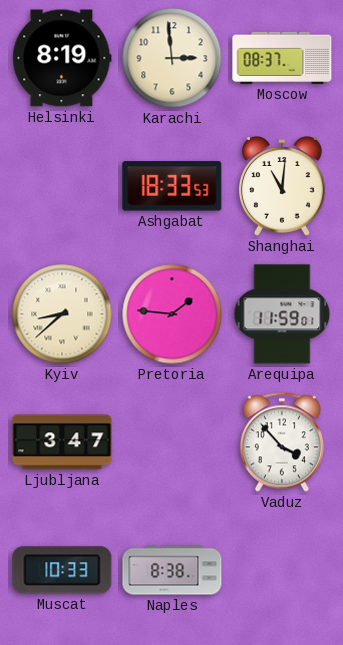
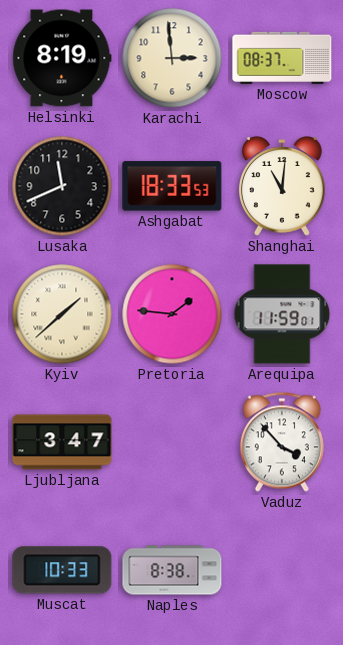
Lusaka: none -> 11:41 (62, 186)
Kyiv: 8:38 -> 1:38 (62, 314)
